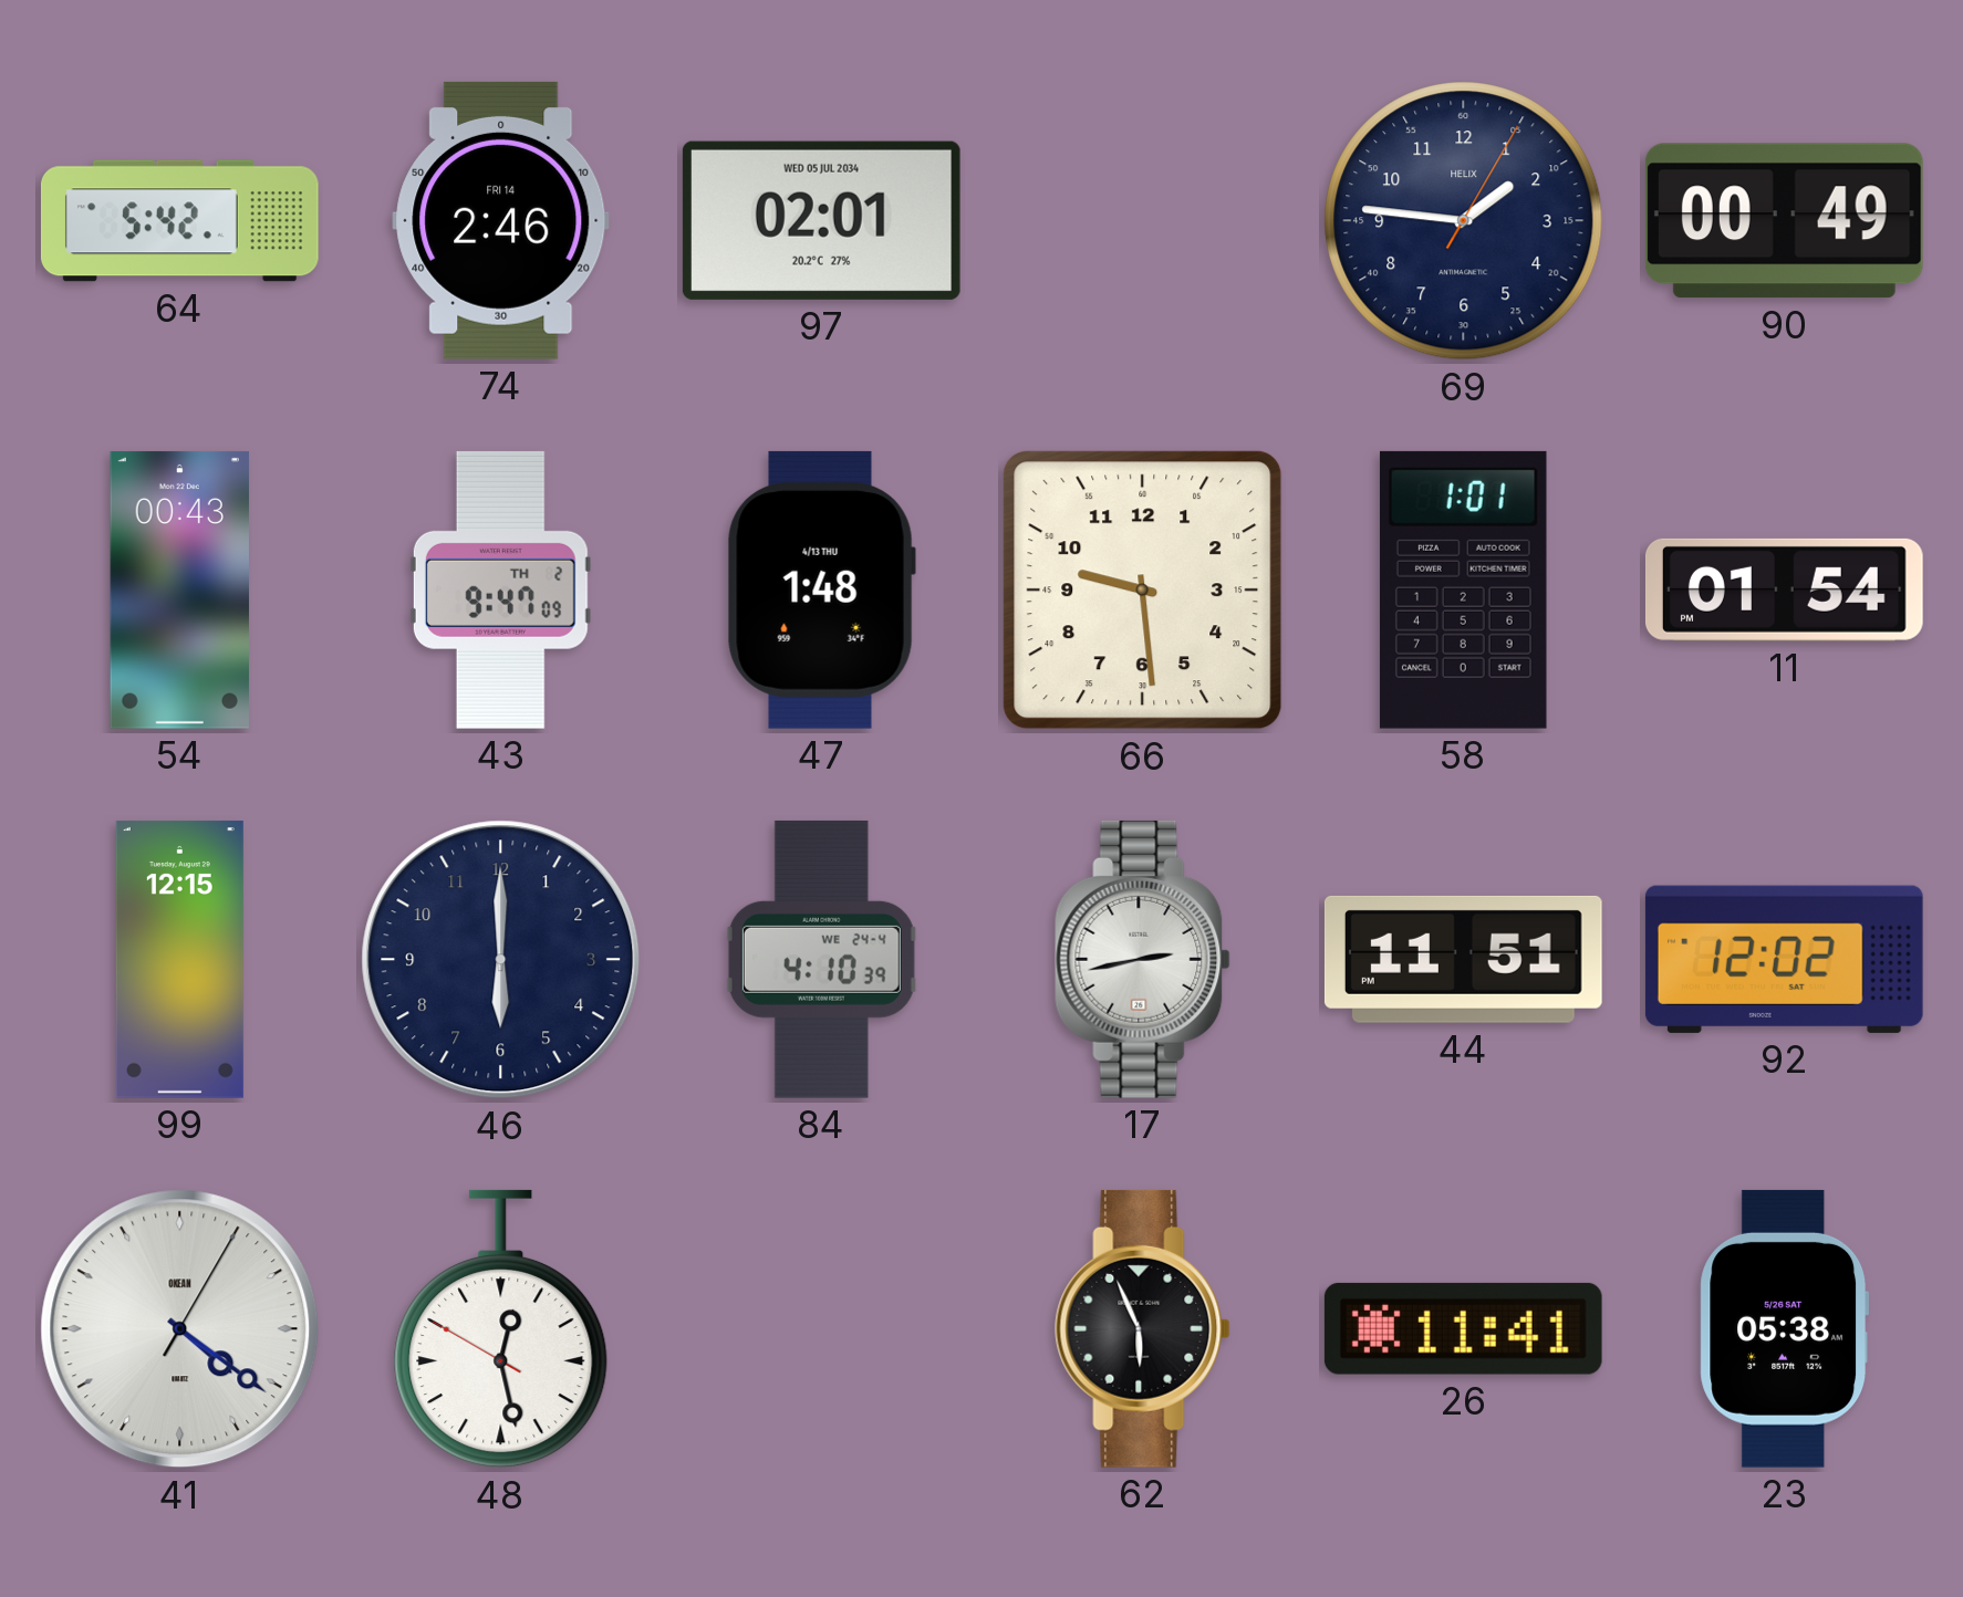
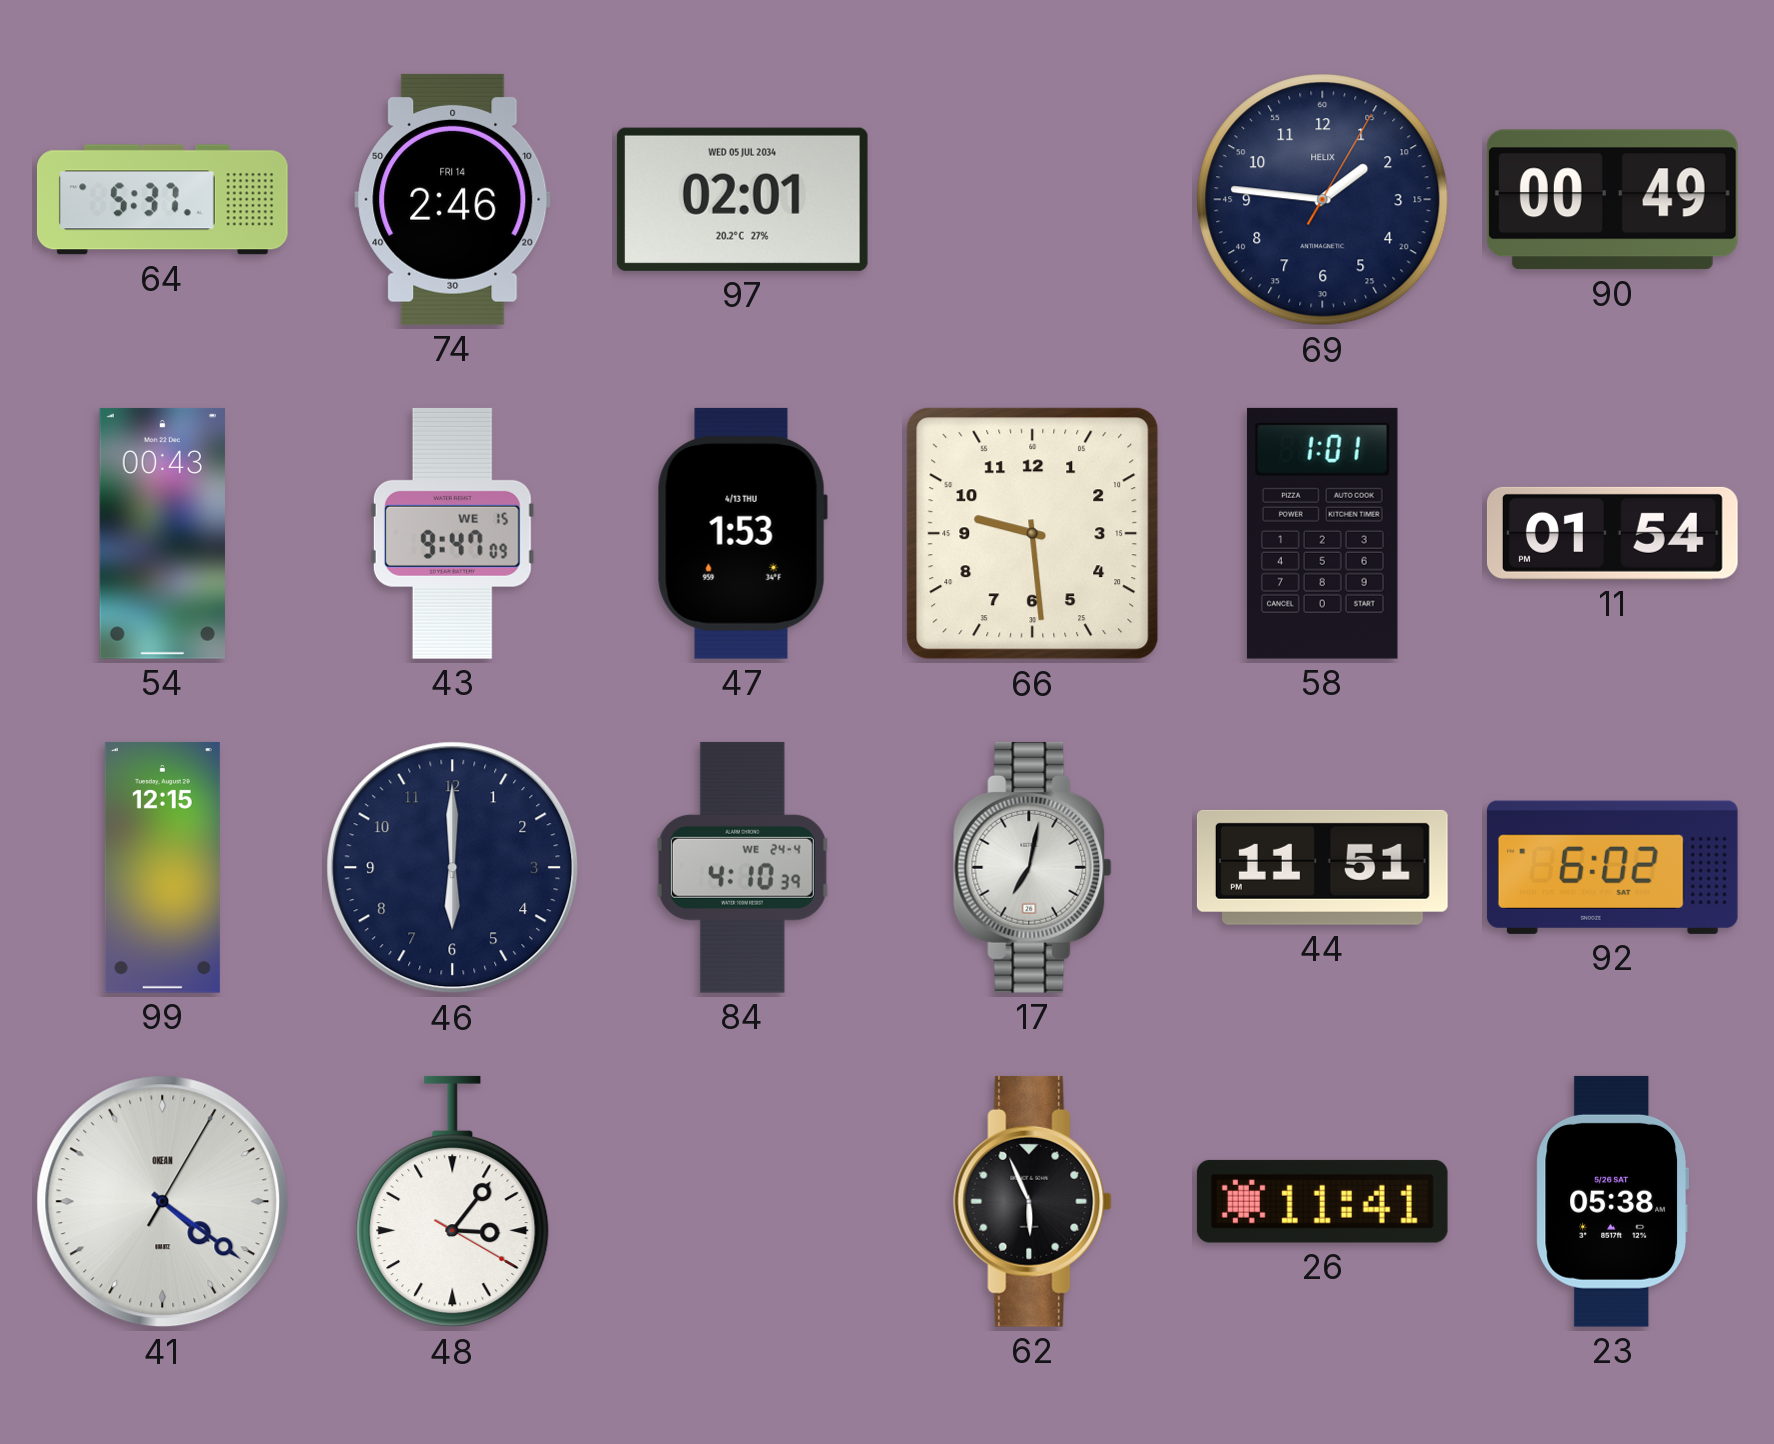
64: 5:42 -> 5:37 (162, 200)
43 date: TH 2 -> WE 15 (452, 533)
47: 1:48 -> 1:53 (742, 533)
17: 2:43 -> 7:02 (1033, 867)
92: 12:02 -> 6:02 (1612, 867)
48: 12:27 -> 3:06 (453, 1202)
